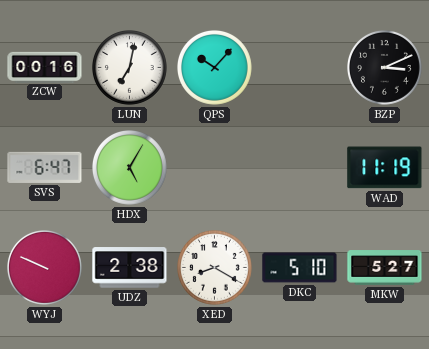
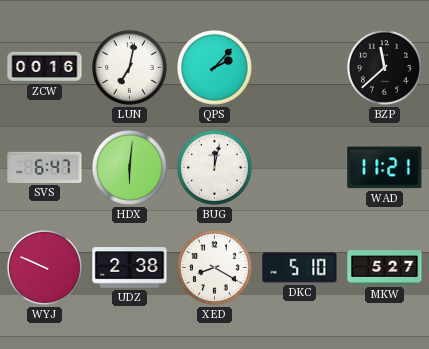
QPS: 10:07 -> 2:07 (215, 68)
BZP: 3:11 -> 11:38 (385, 68)
HDX: 5:05 -> 6:01 (130, 168)
BUG: none -> 12:02 (215, 168)
WAD: 11:19 -> 11:21 (385, 168)
